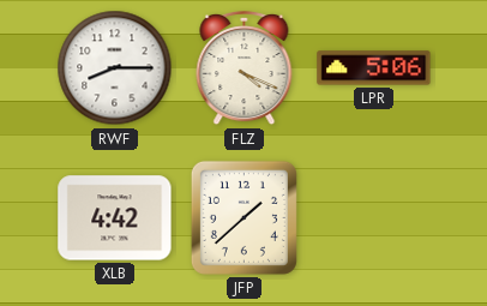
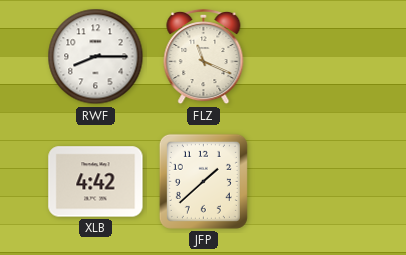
FLZ: 4:19 -> 11:19 (204, 57)
LPR: 5:06 -> none (374, 68)
